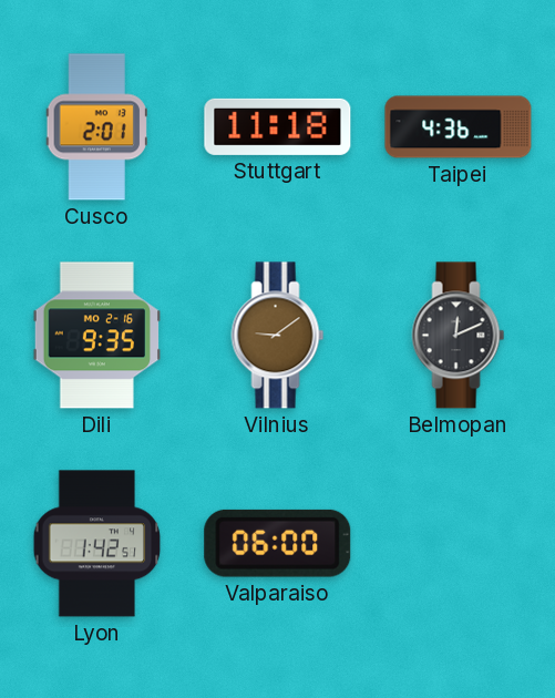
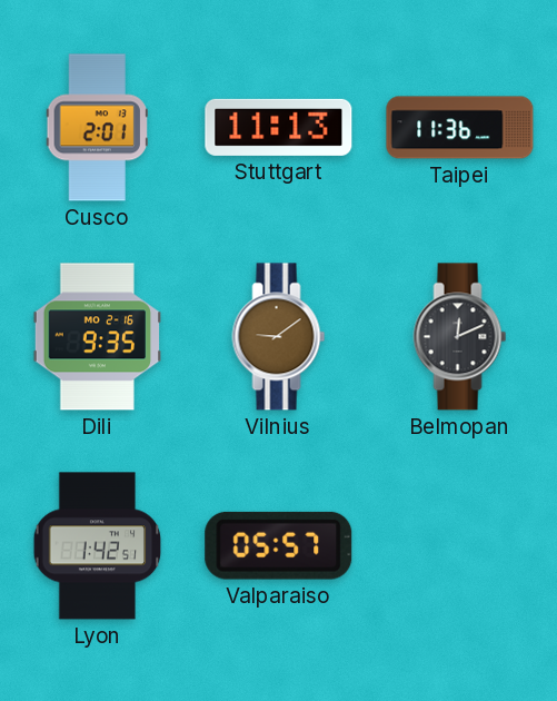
Stuttgart: 11:18 -> 11:13 (279, 127)
Taipei: 4:36 -> 11:36 (460, 128)
Valparaiso: 06:00 -> 05:57 (279, 545)
